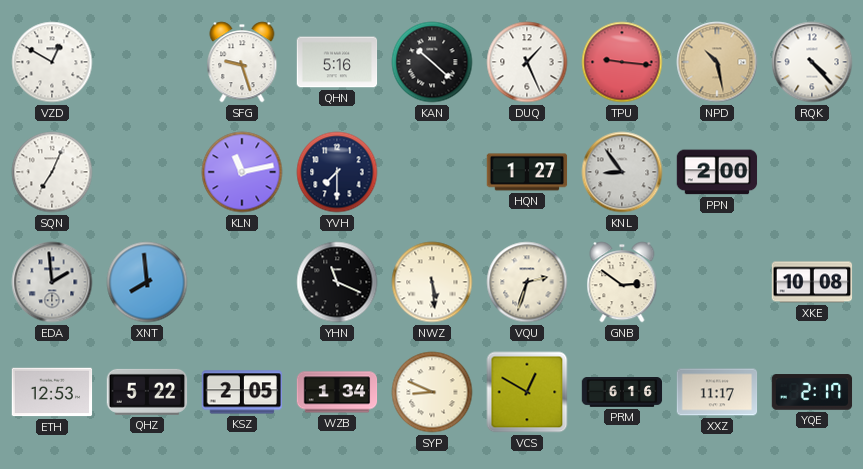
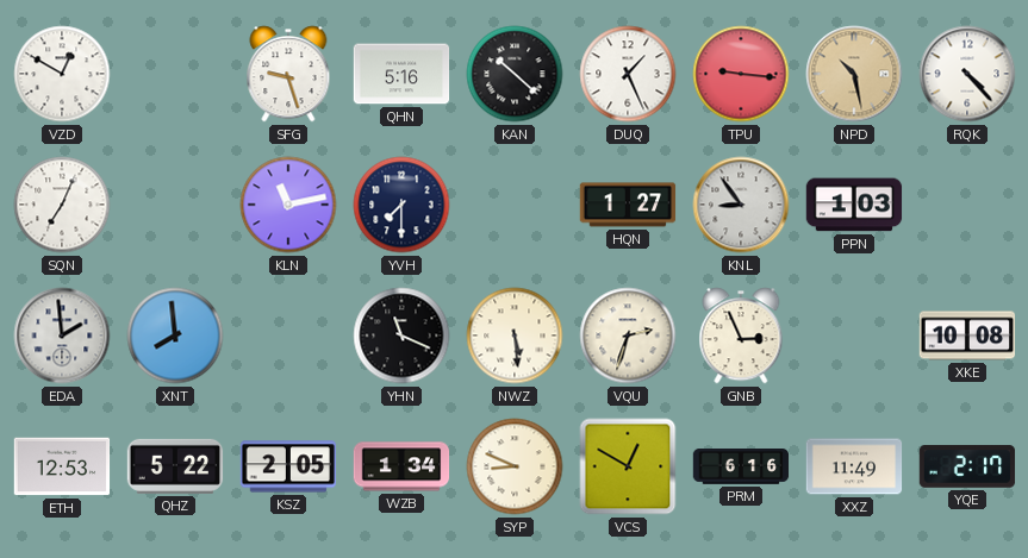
PPN: 2:00 -> 1:03 (854, 205)
GNB: 2:51 -> 2:56 (741, 336)
XXZ: 11:17 -> 11:49 (854, 466)
